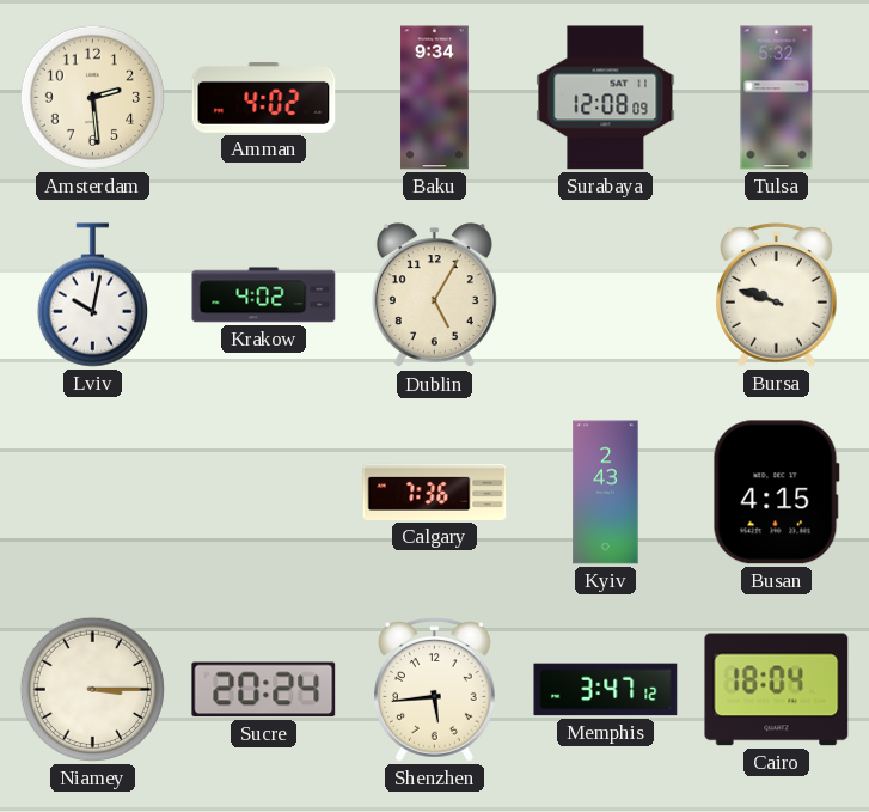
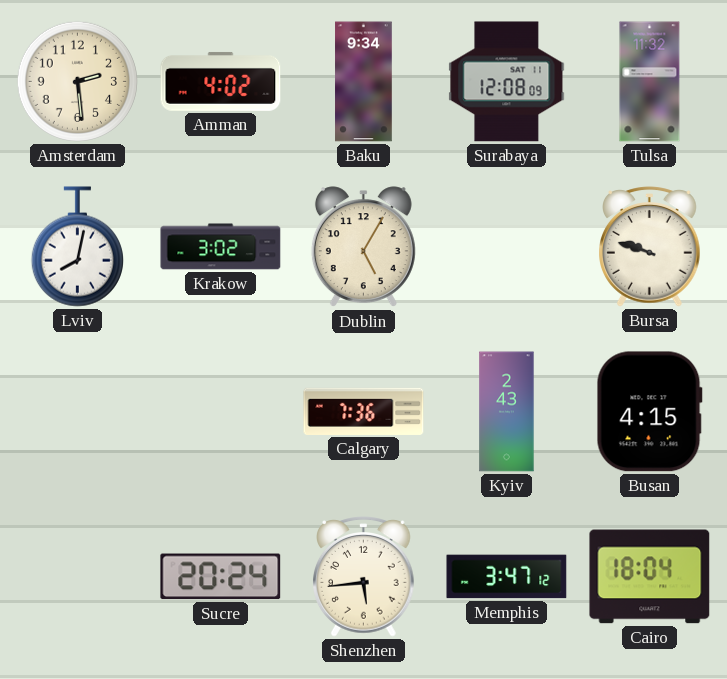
Tulsa: 5:32 -> 11:32 (650, 82)
Lviv: 10:02 -> 8:02 (77, 247)
Krakow: 4:02 -> 3:02 (221, 247)
Niamey: 3:15 -> none (92, 689)
